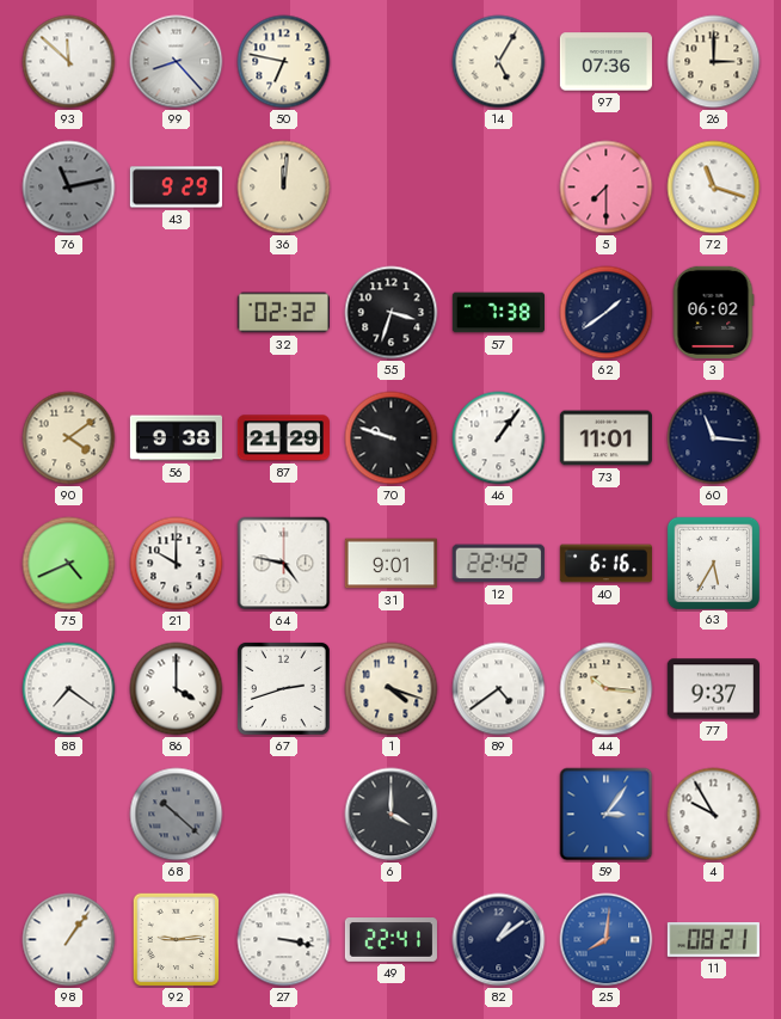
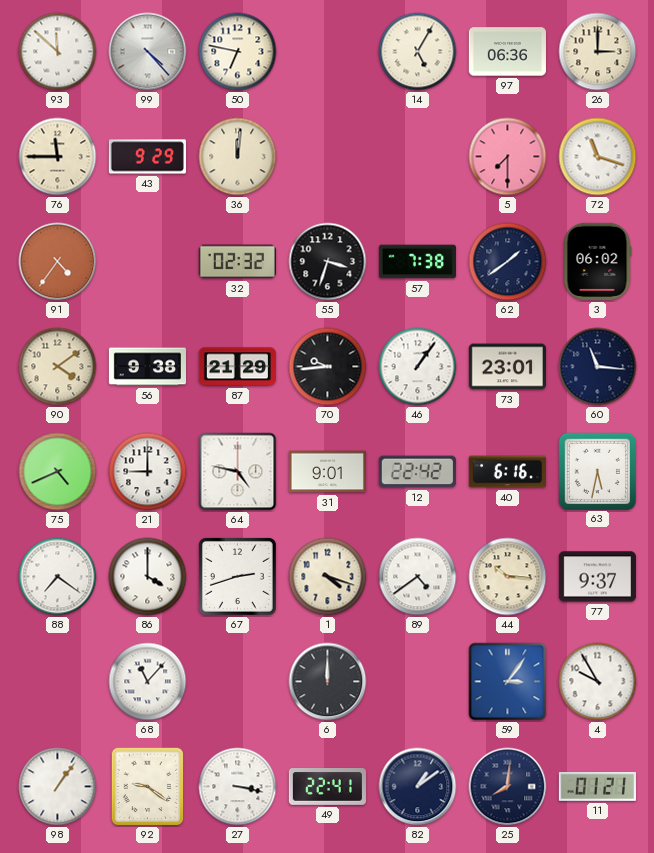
99: 8:23 -> 4:23 (148, 52)
97: 07:36 -> 06:36 (507, 52)
76: 11:13 -> 11:45 (58, 157)
76 dial: grey -> cream (58, 157)
91: none -> 4:36 (58, 262)
70: 9:48 -> 9:44 (328, 367)
73: 11:01 -> 23:01 (507, 367)
21: 10:00 -> 9:00 (148, 472)
63: 5:35 -> 5:32 (597, 471)
68: 10:22 -> 11:07 (148, 682)
68 dial: grey -> white (148, 682)
6: 4:00 -> 12:00 (328, 682)
92: 9:14 -> 9:21 (148, 787)
25 dial: blue -> navy (508, 787)
11: 08:21 -> 01:21 (597, 786)
